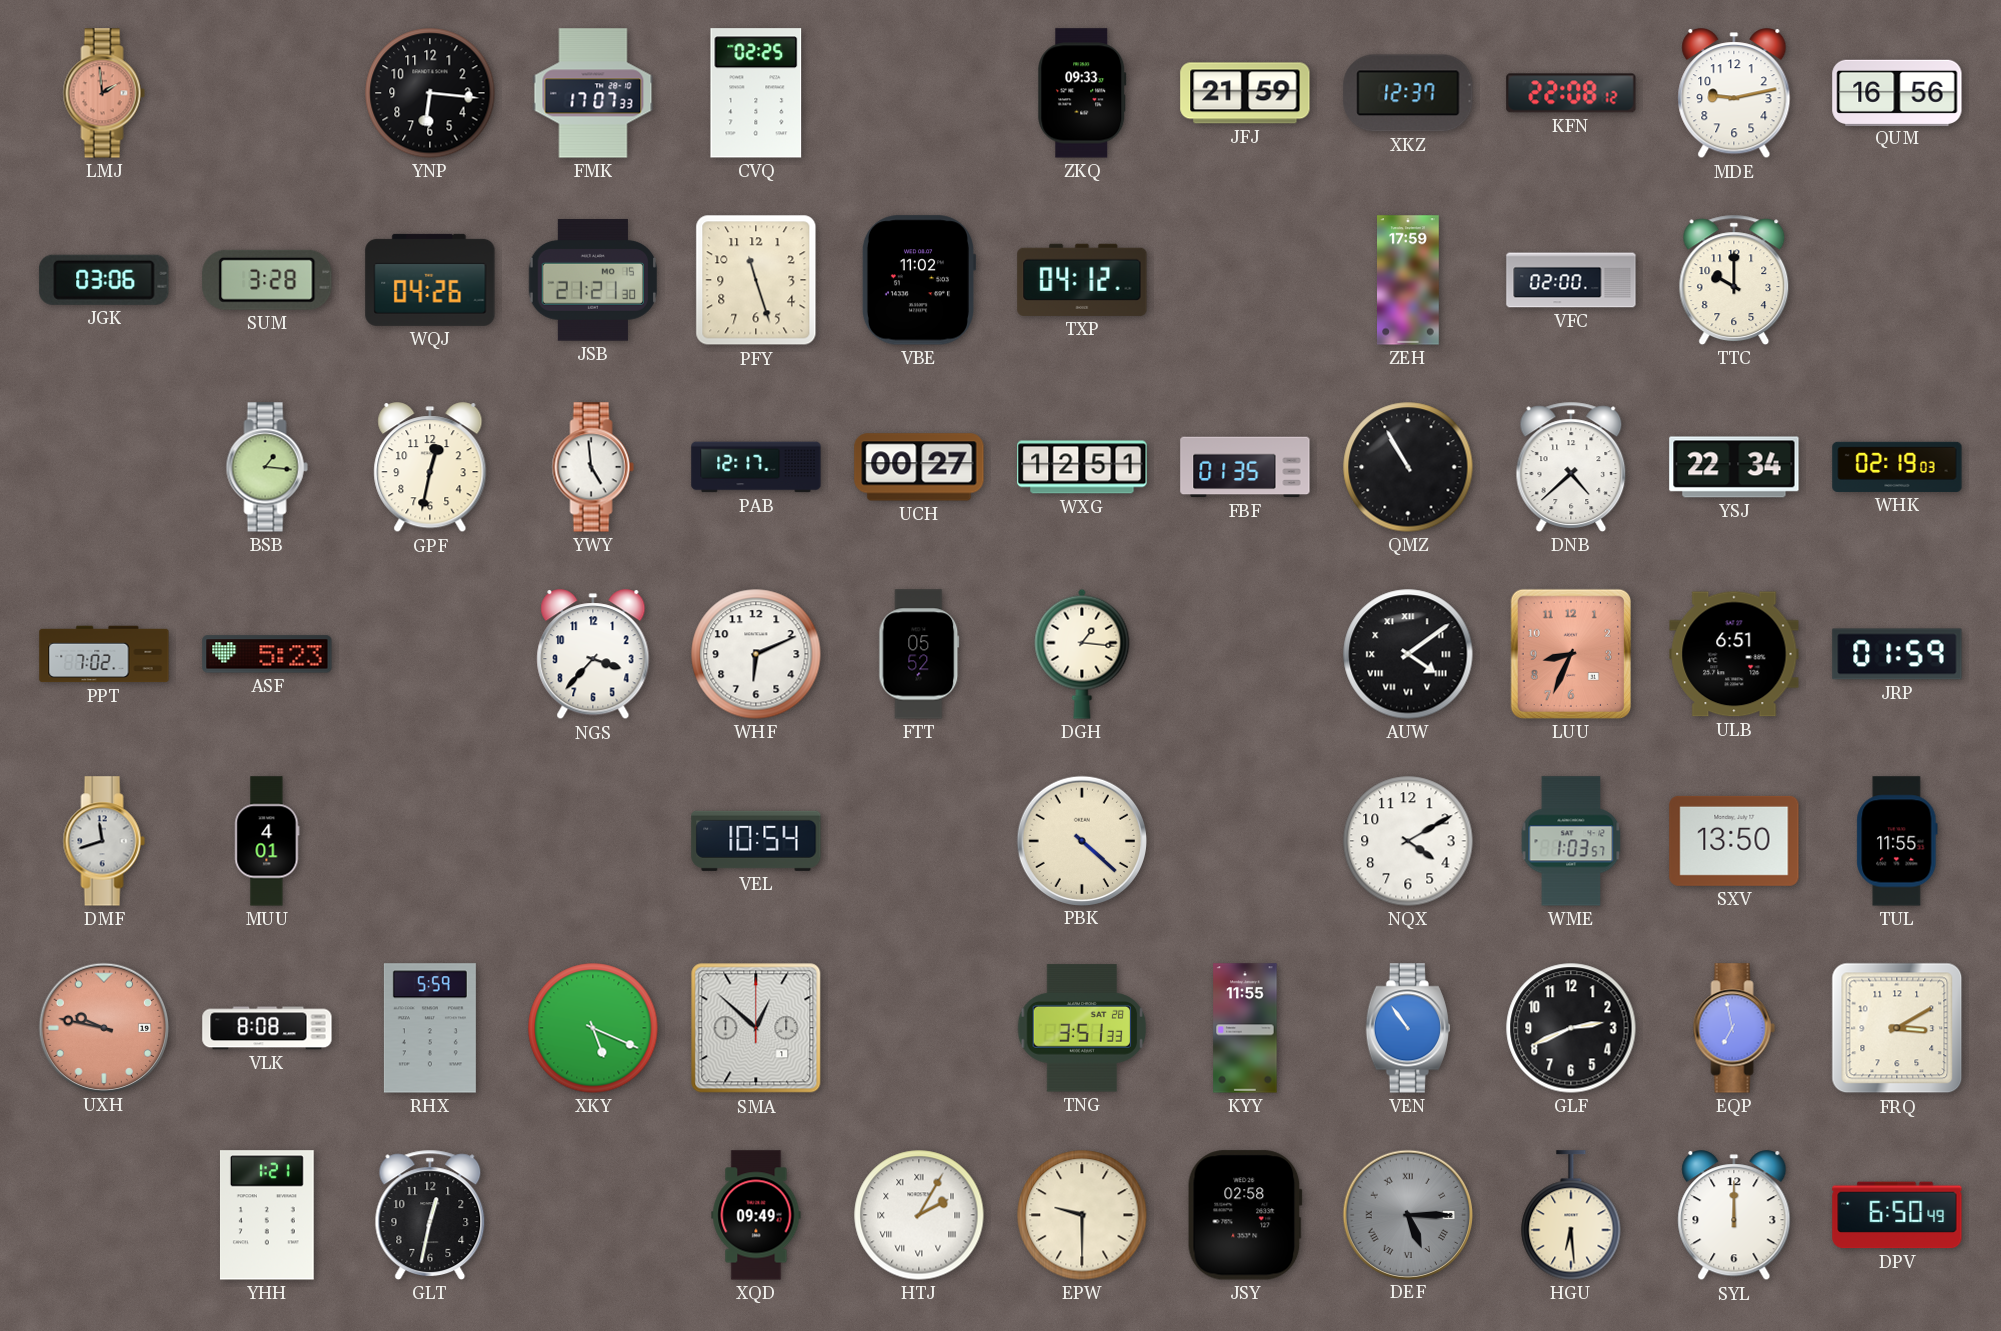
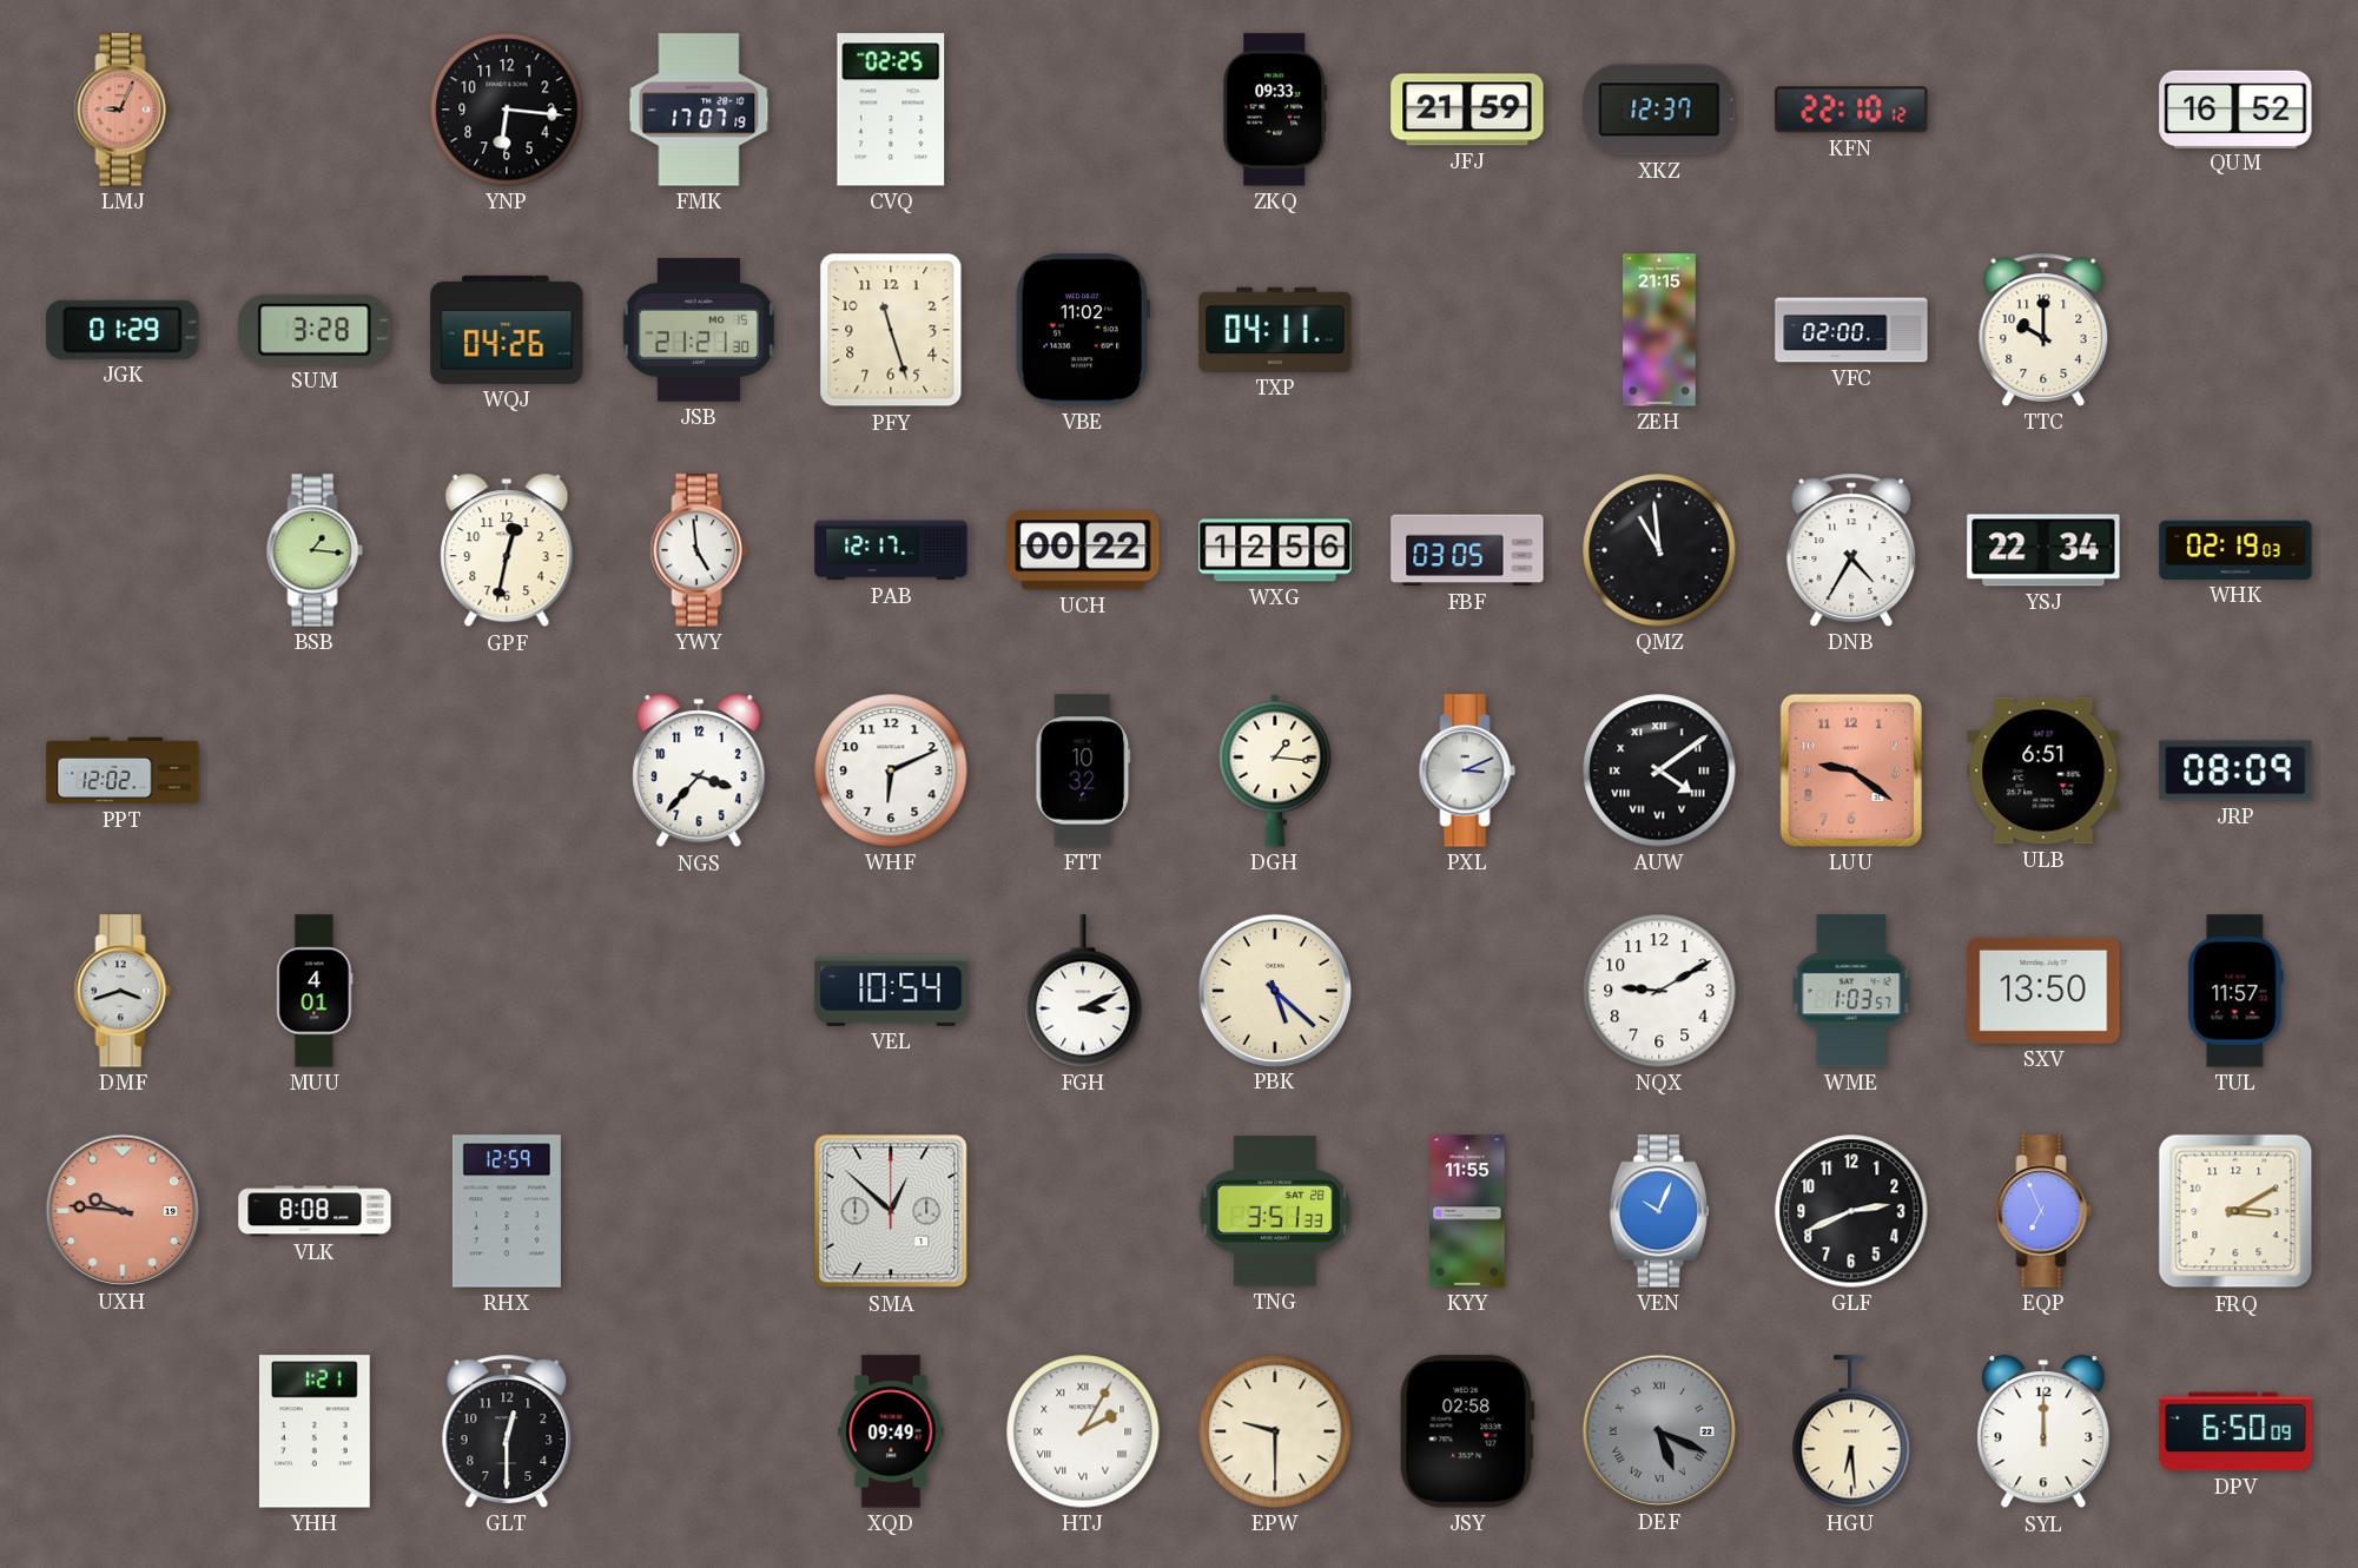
LMJ: 1:59 -> 9:04 (123, 110)
FMK: 17:07:33 -> 17:07:19 (699, 110)
KFN: 22:08 -> 22:10 (1851, 110)
MDE: 9:13 -> none (1734, 94)
QUM: 16:56 -> 16:52 (2235, 108)
JGK: 03:06 -> 01:29 (123, 330)
TXP: 04:12 -> 04:11 (1275, 330)
ZEH: 17:59 -> 21:15 (1660, 330)
UCH: 00:27 -> 00:22 (1083, 550)
WXG: 12:51 -> 12:56 (1275, 550)
FBF: 01:35 -> 03:05 (1467, 550)
QMZ: 10:55 -> 10:59 (1659, 550)
DNB: 4:38 -> 4:35 (1851, 550)
PPT: 7:02 -> 12:02 (123, 770)
ASF: 5:23 -> none (267, 654)
FTT: 05:52 -> 10:32 (1083, 770)
PXL: none -> 3:11 (1467, 770)
LUU: 8:34 -> 9:21 (1851, 770)
JRP: 01:59 -> 08:09 (2235, 770)
DMF: 11:42 -> 3:42 (123, 991)
FGH: none -> 3:11 (1083, 991)
PBK: 4:22 -> 5:22 (1274, 990)
NQX: 4:10 -> 9:10 (1659, 991)
TUL: 11:55 -> 11:57 (2235, 991)
UXH: 9:47 -> 9:46 (121, 1210)
RHX: 5:59 -> 12:59 (507, 1211)
XKY: 5:19 -> none (593, 1028)
VEN: 10:54 -> 10:04 (1658, 1211)
EQP: 6:58 -> 6:56 (2043, 1211)
GLT: 12:32 -> 12:30 (507, 1431)
DEF: 5:15 -> 5:19 (1658, 1430)
DPV: 6:50:49 -> 6:50:09 (2235, 1431)
